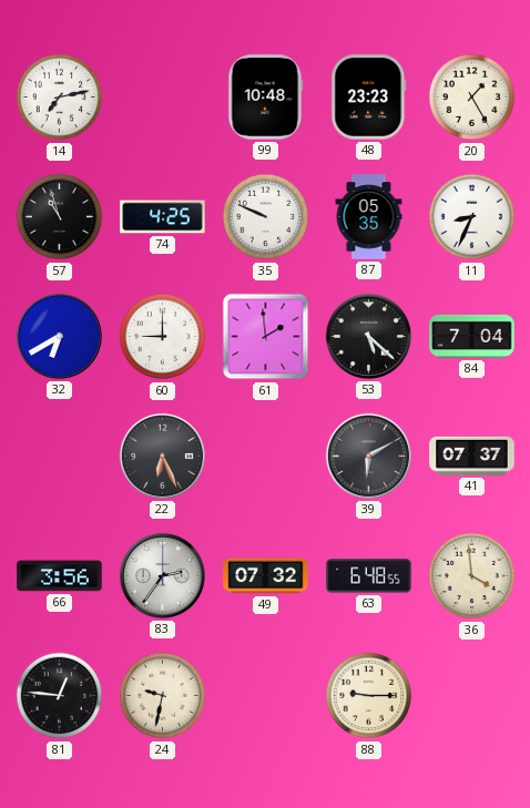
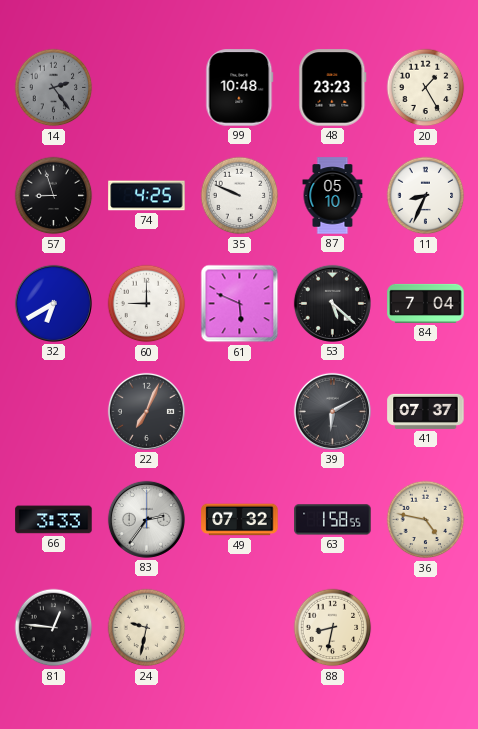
14: 7:13 -> 2:24 (54, 88)
14 dial: white -> grey (54, 88)
57: 10:57 -> 8:57 (54, 196)
87: 05:35 -> 05:10 (333, 196)
61: 1:59 -> 5:49 (240, 304)
22: 6:26 -> 7:04 (146, 411)
66: 3:56 -> 3:33 (54, 520)
63: 6:48 -> 1:58 (333, 520)
36: 3:59 -> 4:47 (426, 520)
88: 9:15 -> 8:32 (333, 628)
